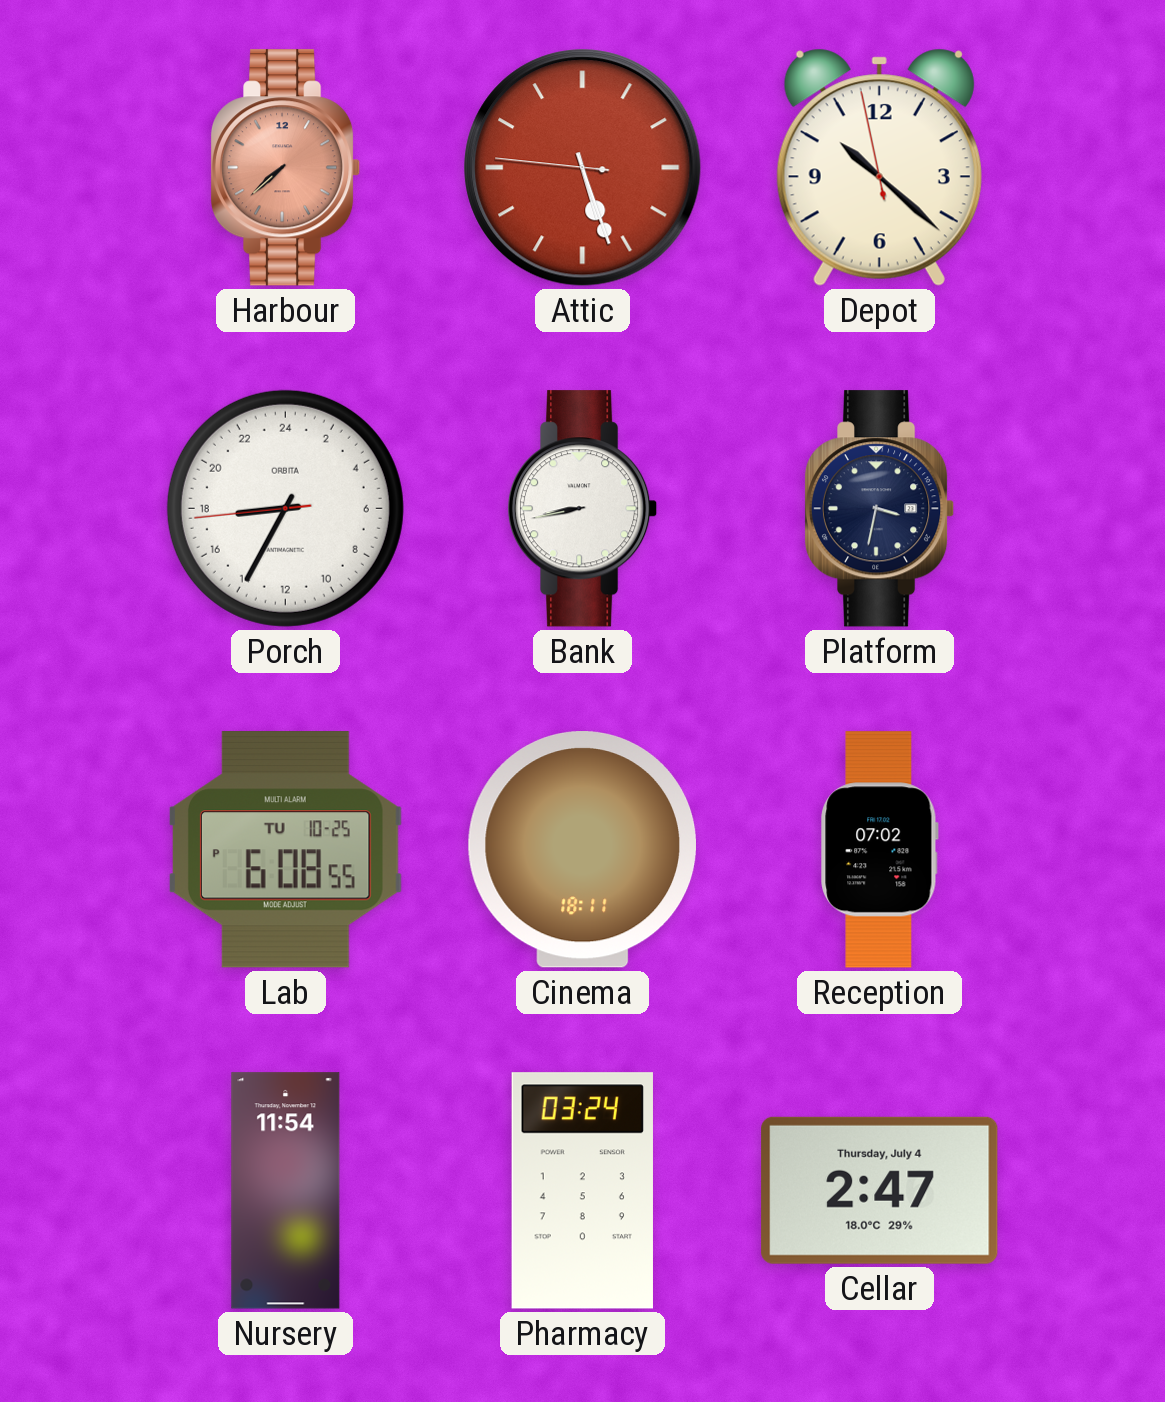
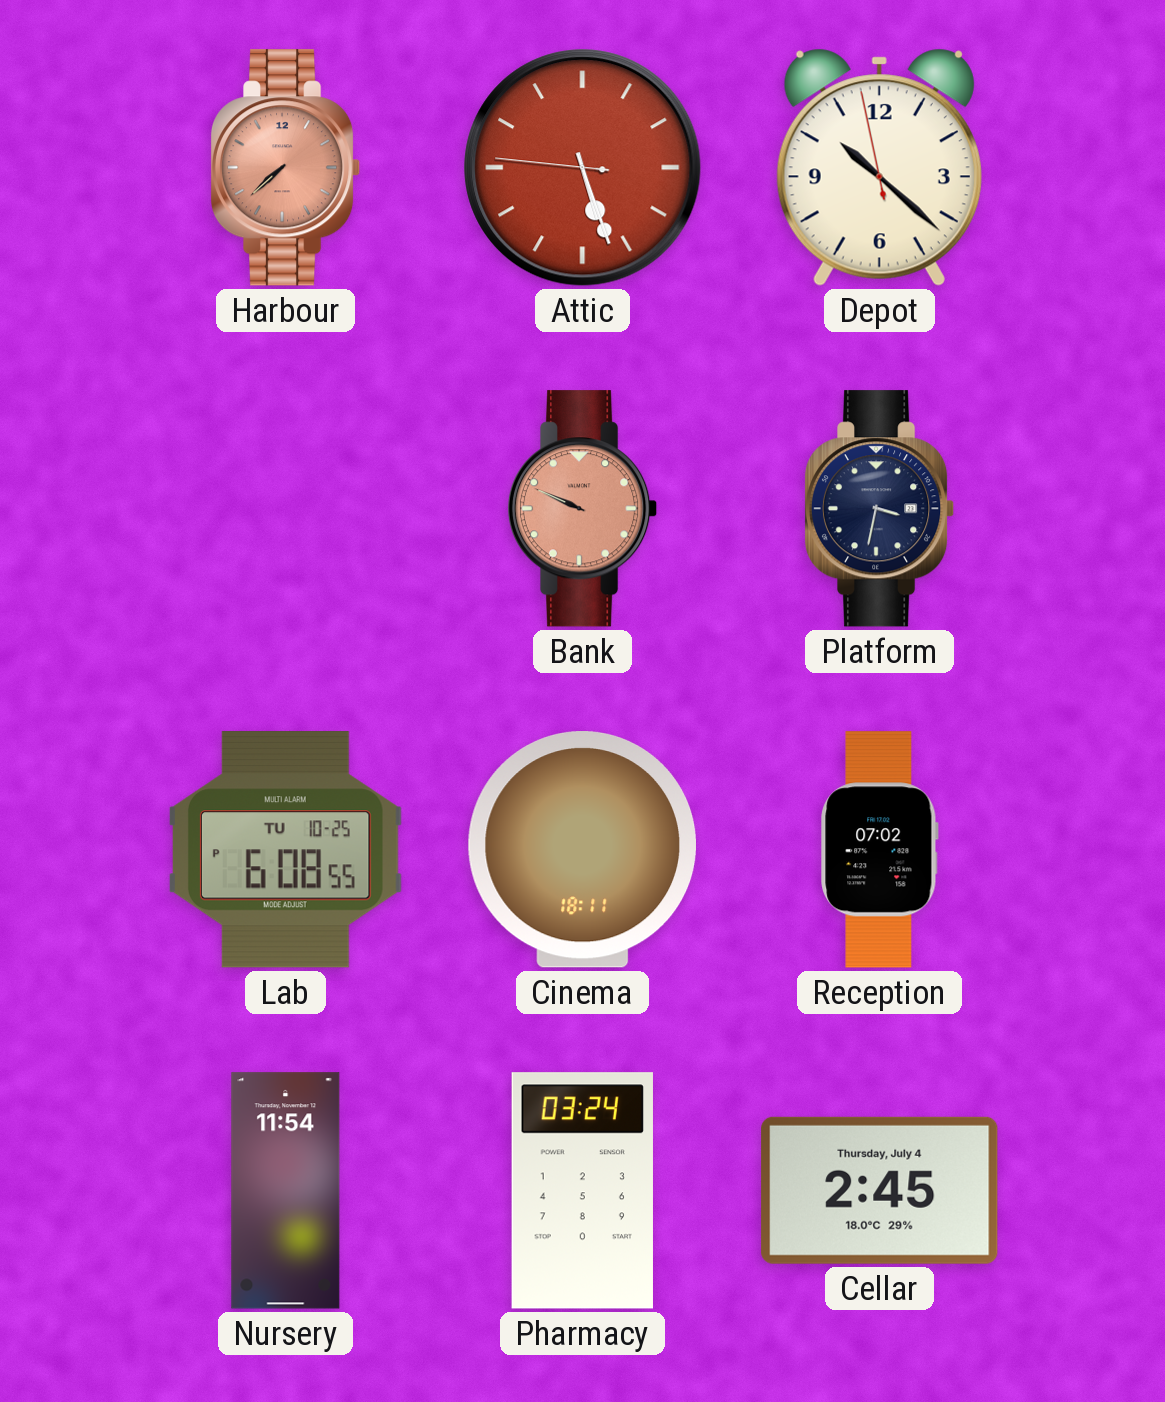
Porch: 17:34 -> none (285, 508)
Bank: 8:43 -> 9:49 (583, 509)
Bank dial: white -> salmon (583, 509)
Cellar: 2:47 -> 2:45 (880, 1190)
